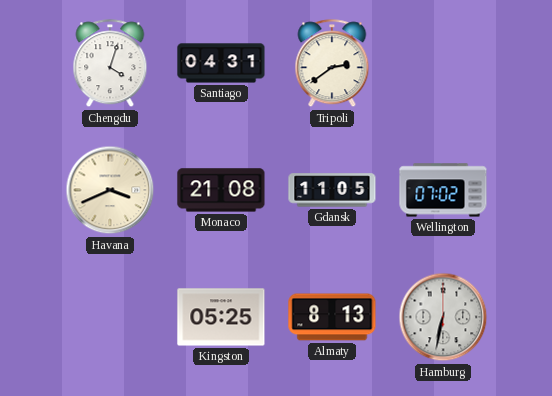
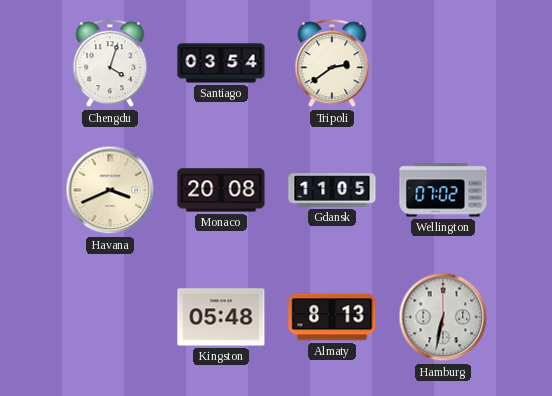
Santiago: 04:31 -> 03:54 (221, 63)
Monaco: 21:08 -> 20:08 (221, 190)
Kingston: 05:25 -> 05:48 (221, 317)
